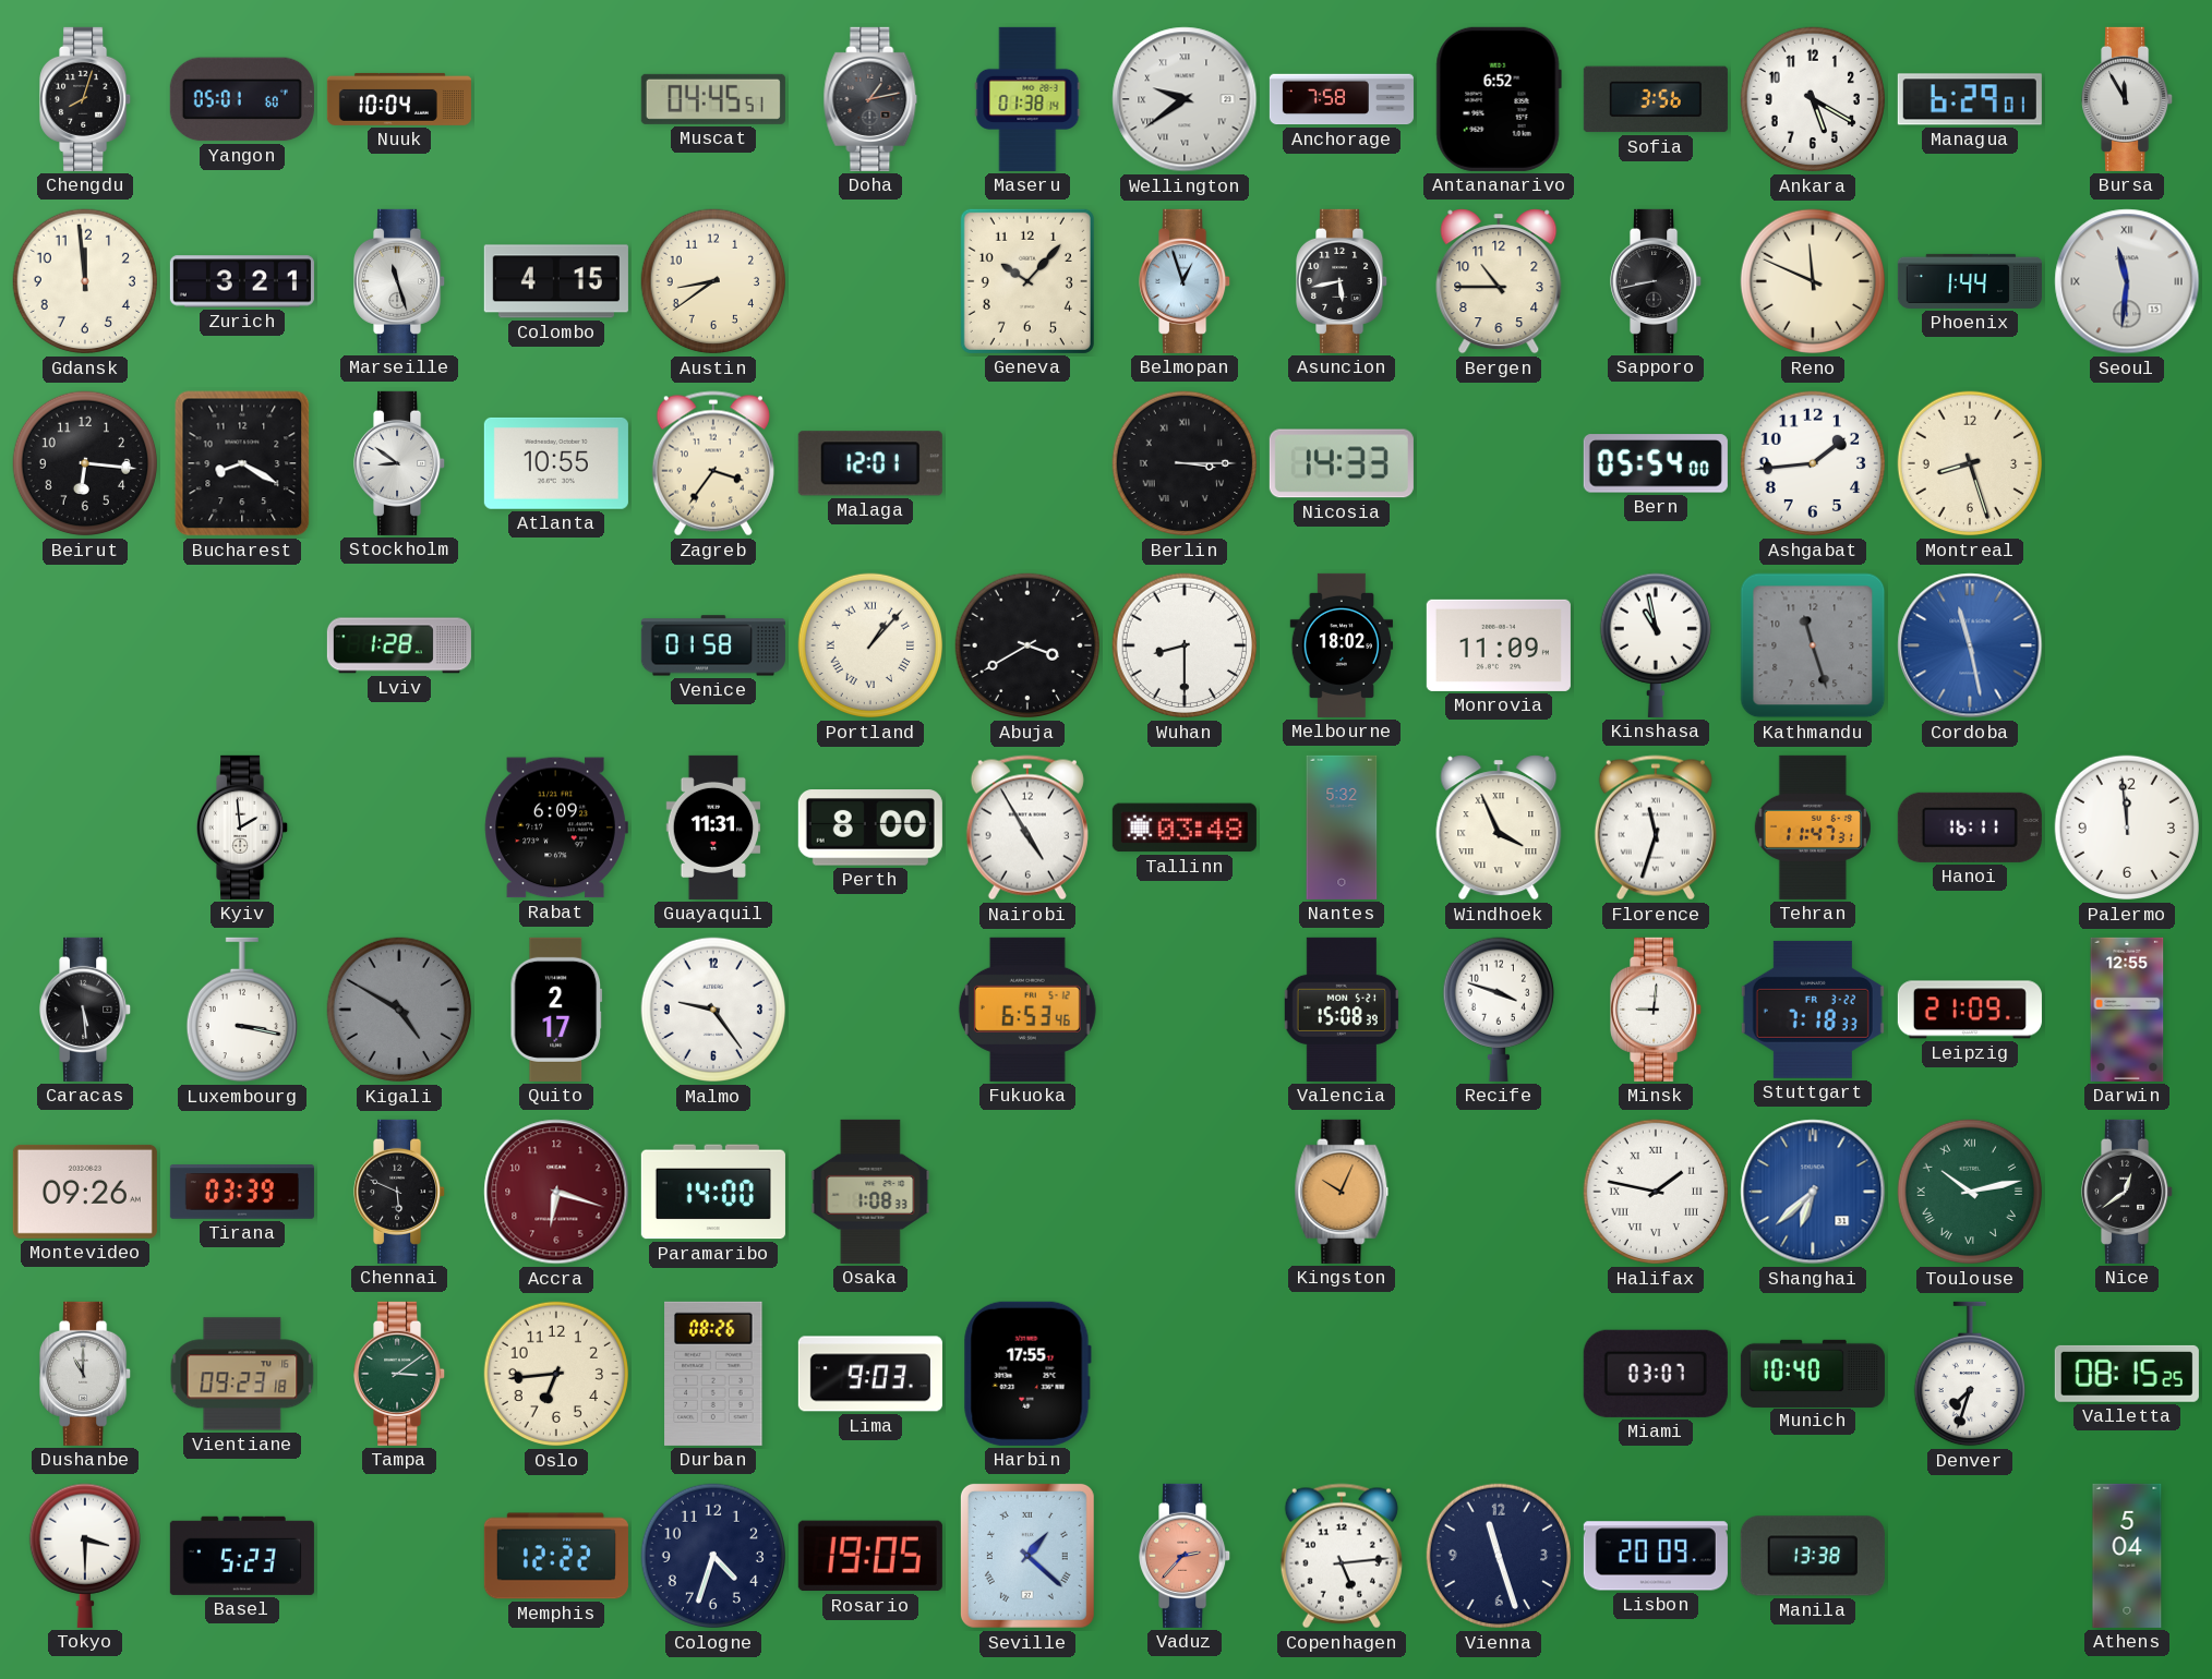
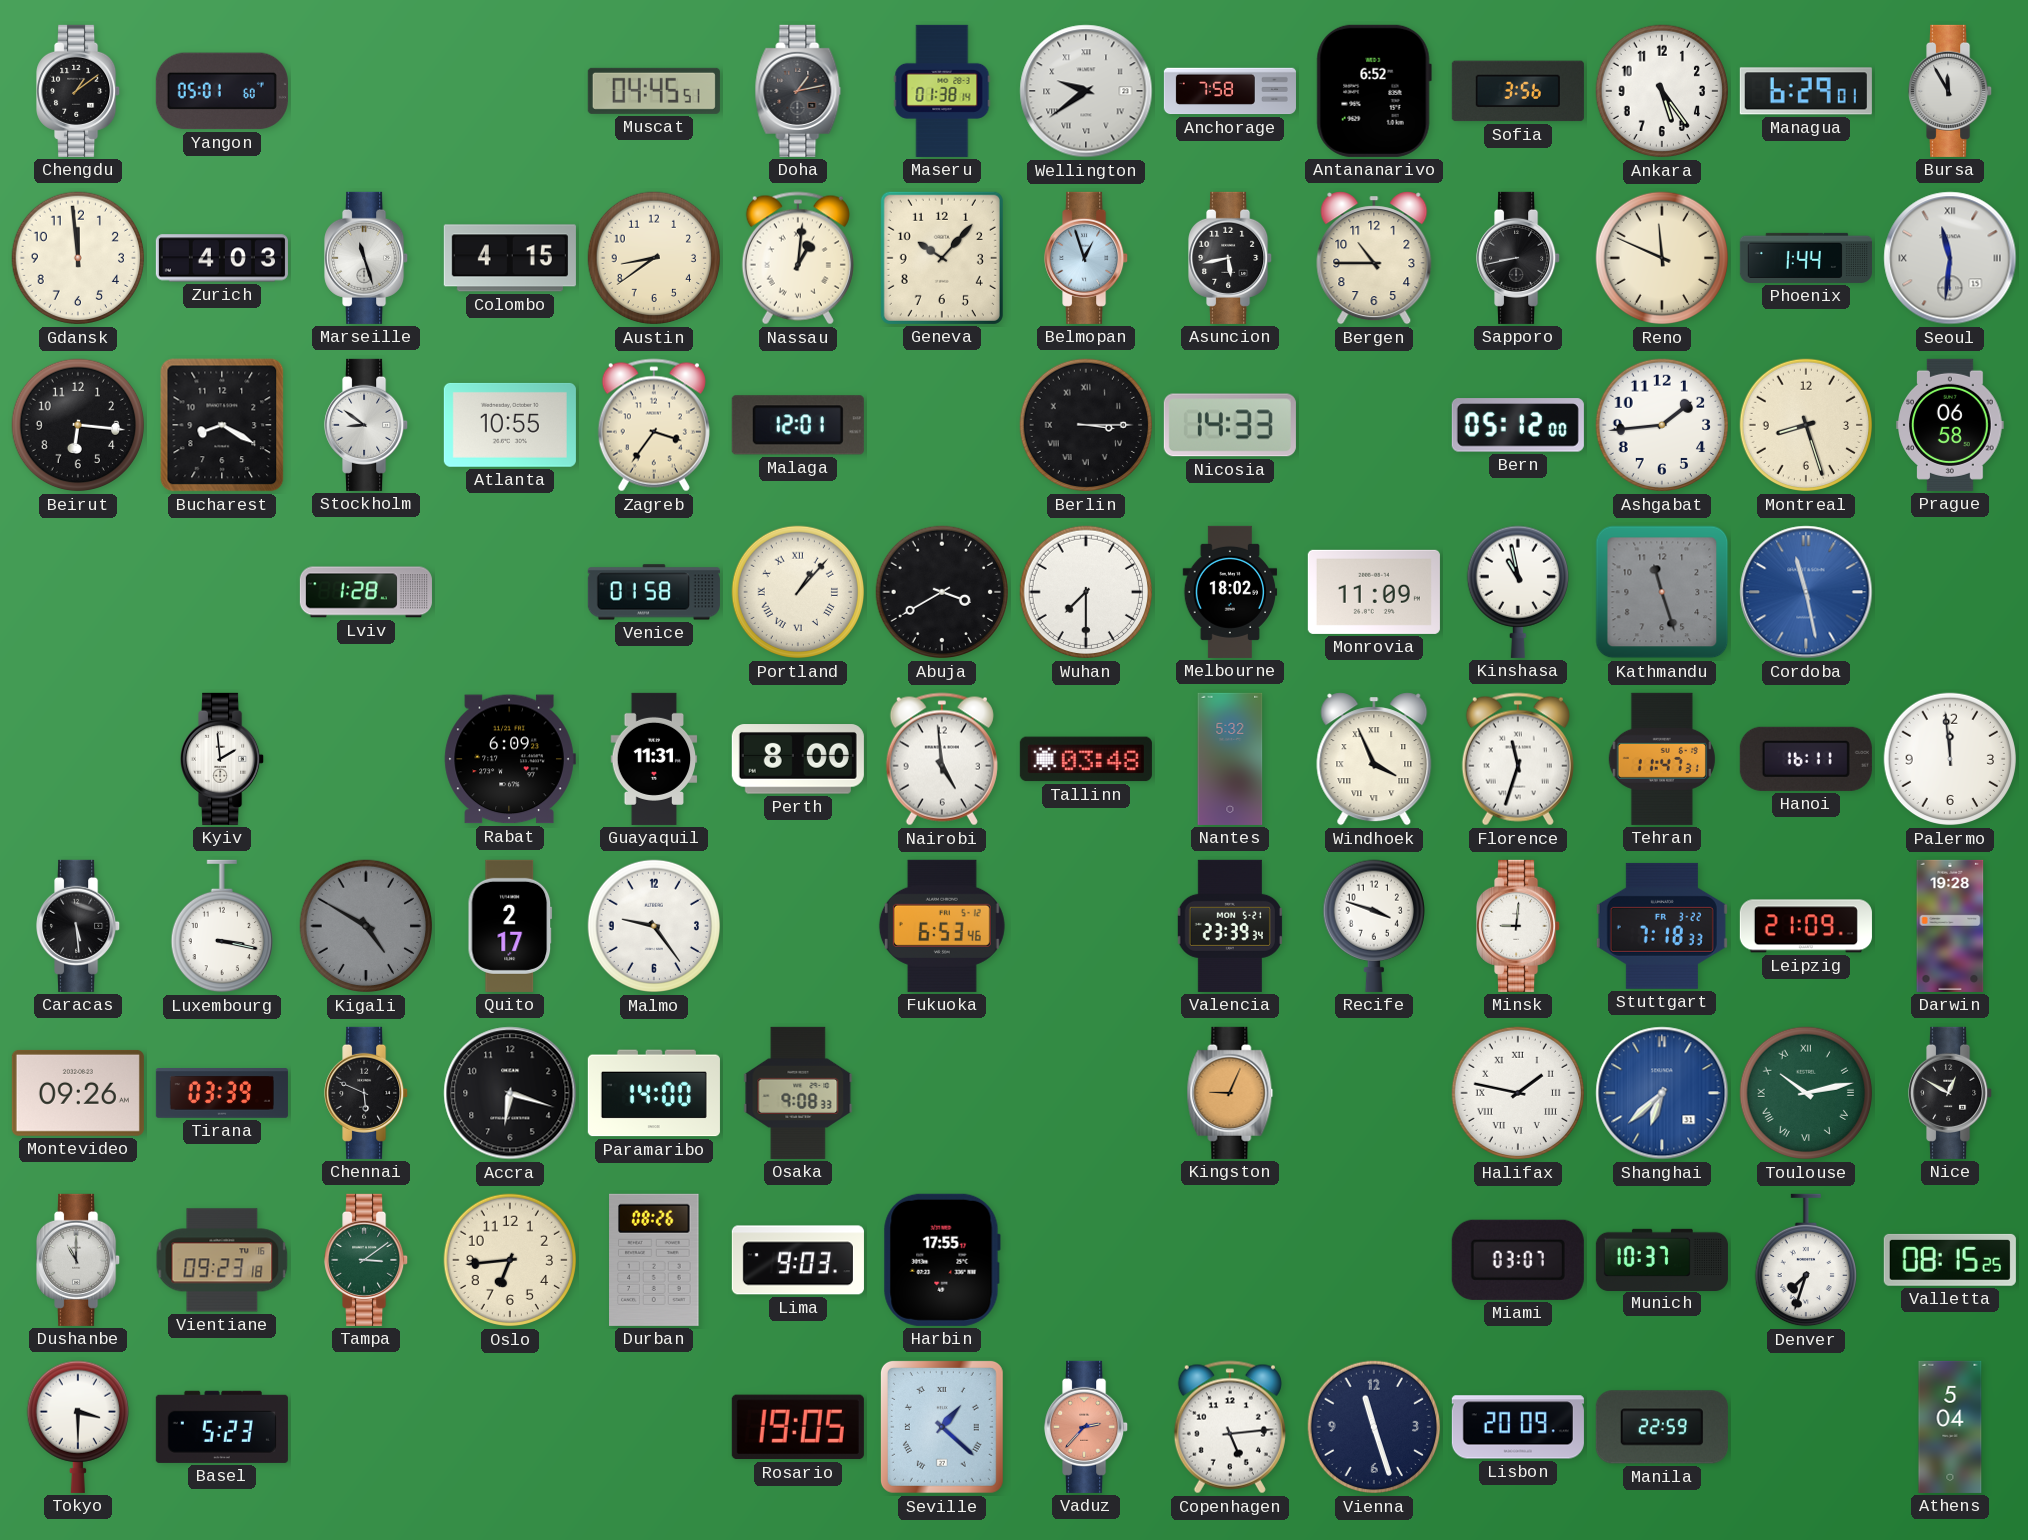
Chengdu: 8:03 -> 1:09 (79, 91)
Nuuk: 10:04 -> none (399, 99)
Ankara: 5:20 -> 5:24 (1662, 91)
Zurich: 3:21 -> 4:03 (222, 258)
Nassau: none -> 1:01 (798, 258)
Bern: 05:54 -> 05:12 (1518, 425)
Prague: none -> 06:58 (1950, 425)
Wuhan: 8:30 -> 7:30 (1086, 592)
Nairobi: 4:55 -> 4:59 (942, 759)
Valencia: 15:08 -> 23:39 (1230, 926)
Darwin: 12:55 -> 19:28 (1950, 926)
Accra dial: burgundy -> black (510, 1093)
Osaka: 1:08 -> 9:08 (798, 1093)
Kingston: 10:04 -> 9:04 (1230, 1093)
Nice: 12:39 -> 12:50 (1951, 1093)
Munich: 10:40 -> 10:37 (1662, 1259)
Memphis: 12:22 -> none (556, 1556)
Cologne: 4:33 -> none (713, 1556)
Manila: 13:38 -> 22:59 (1662, 1427)
